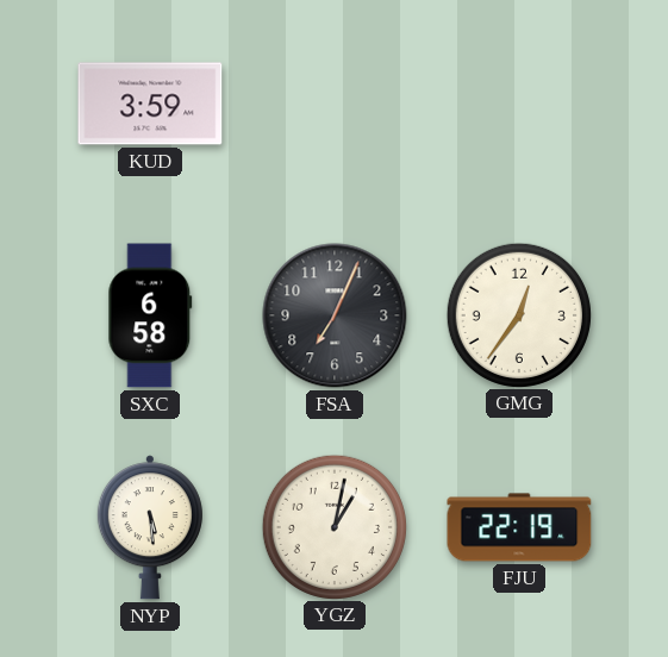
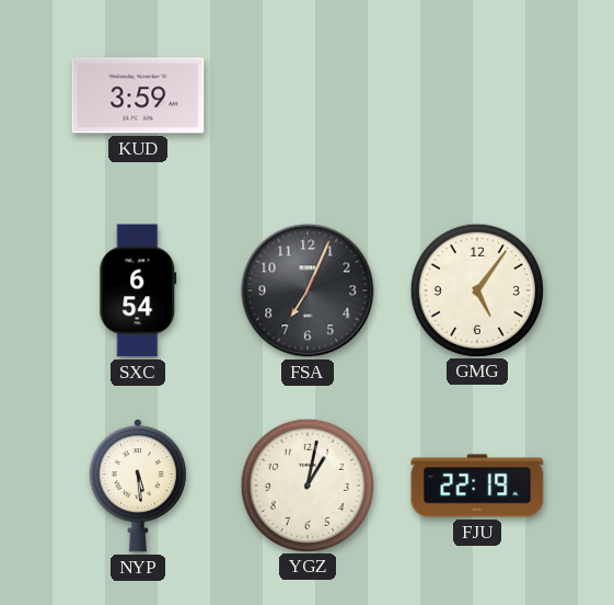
SXC: 6:58 -> 6:54 (138, 290)
GMG: 12:36 -> 5:06 (476, 289)
